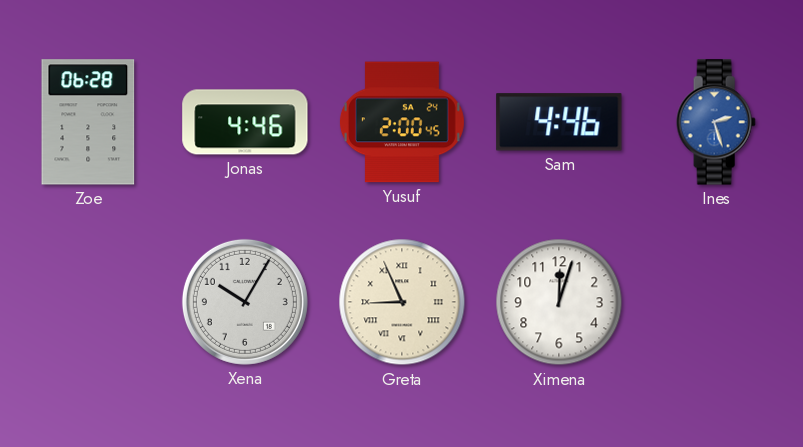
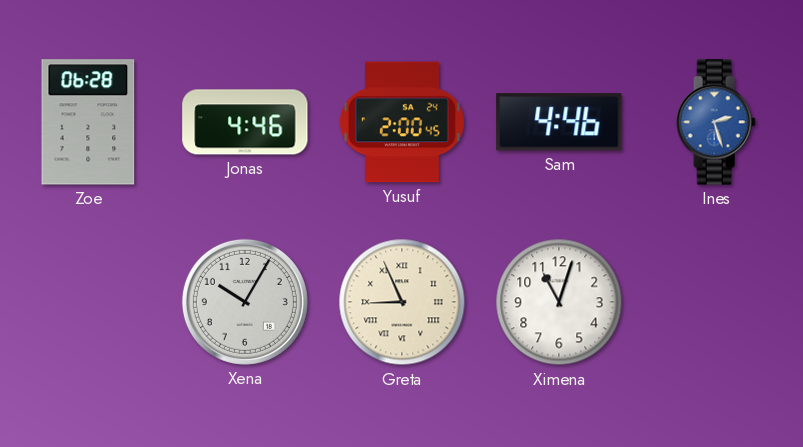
Ximena: 12:03 -> 11:03 (559, 302)
